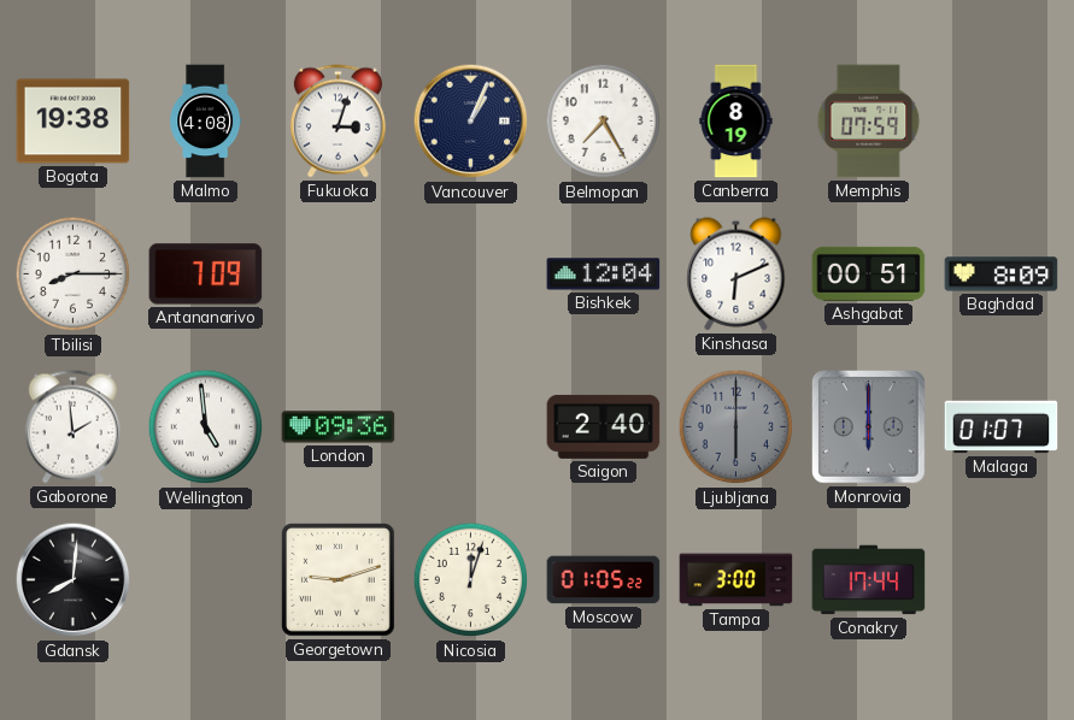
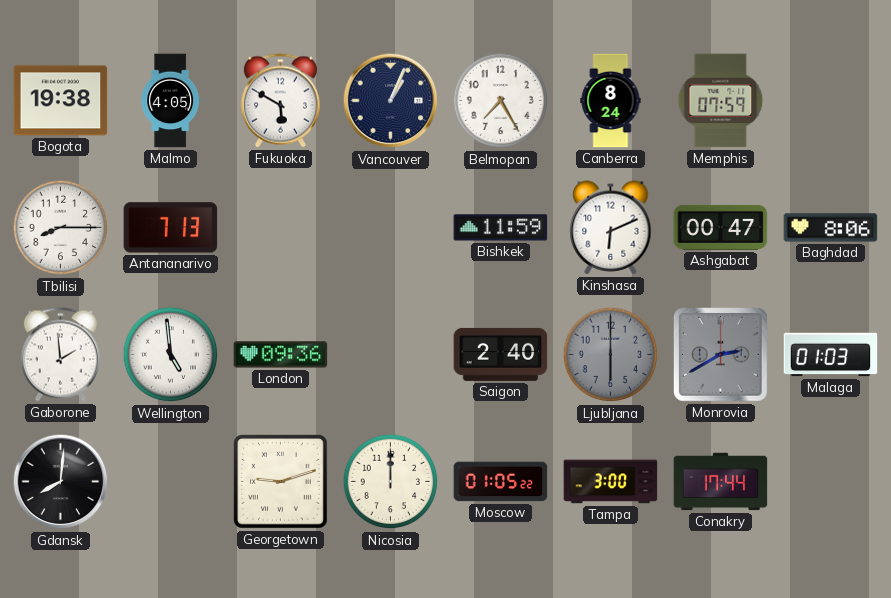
Malmo: 4:08 -> 4:05 (171, 101)
Fukuoka: 3:03 -> 5:50 (280, 101)
Canberra: 8:19 -> 8:24 (611, 101)
Antananarivo: 7:09 -> 7:13 (171, 228)
Bishkek: 12:04 -> 11:59 (501, 228)
Ashgabat: 00:51 -> 00:47 (721, 227)
Baghdad: 8:09 -> 8:06 (831, 228)
Monrovia: 6:00 -> 2:40 (721, 355)
Malaga: 01:07 -> 01:03 (831, 355)
Nicosia: 12:03 -> 12:00 (391, 482)
